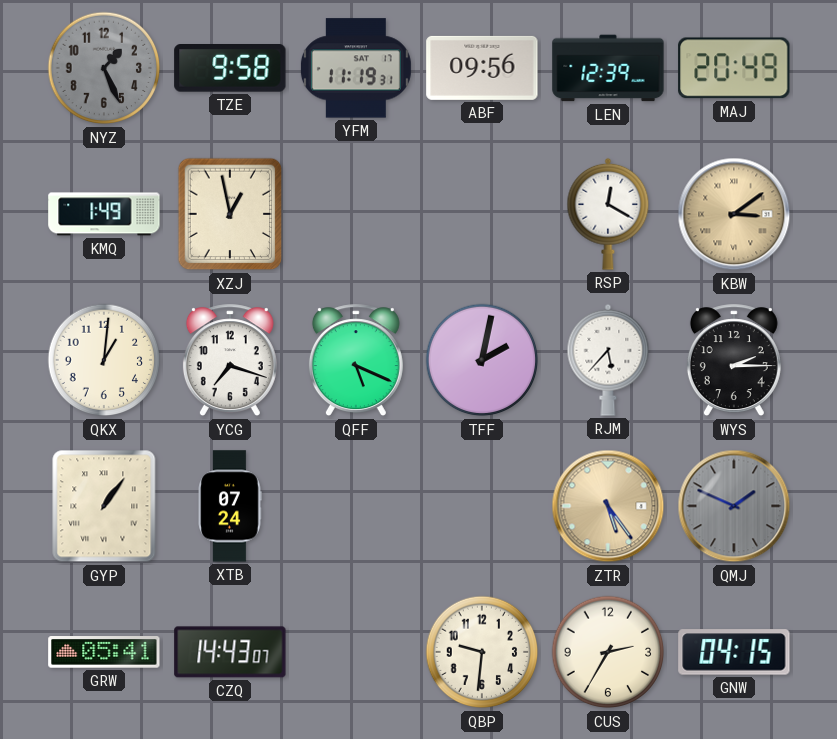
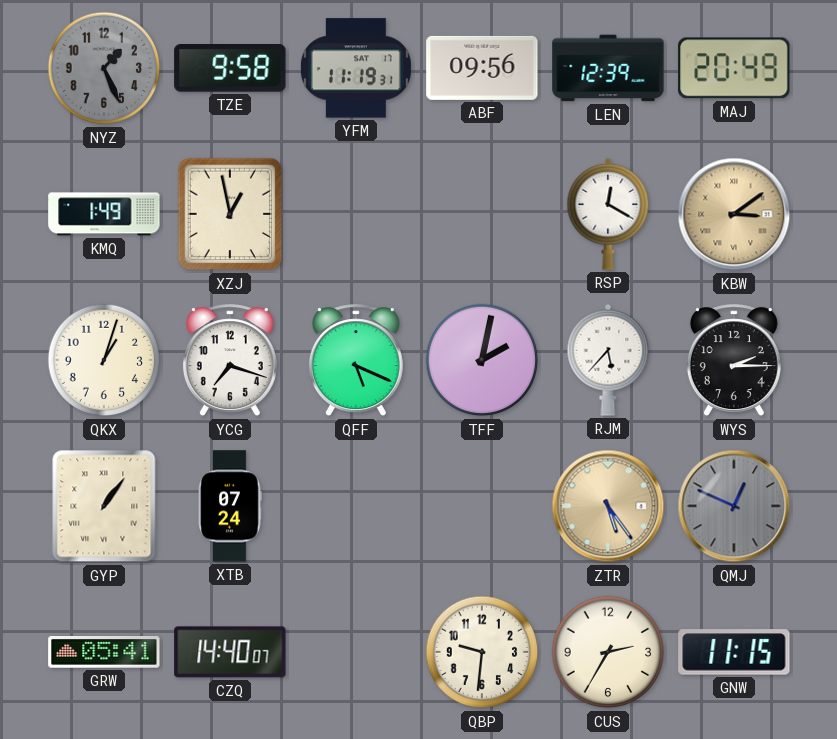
QKX: 1:01 -> 1:03 (104, 360)
QMJ: 1:49 -> 12:49 (734, 506)
CZQ: 14:43 -> 14:40 (230, 652)
GNW: 04:15 -> 11:15 (734, 652)
